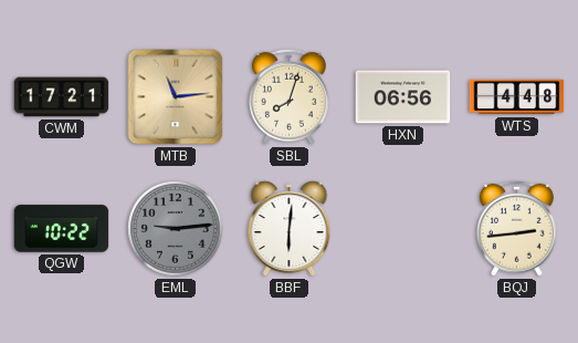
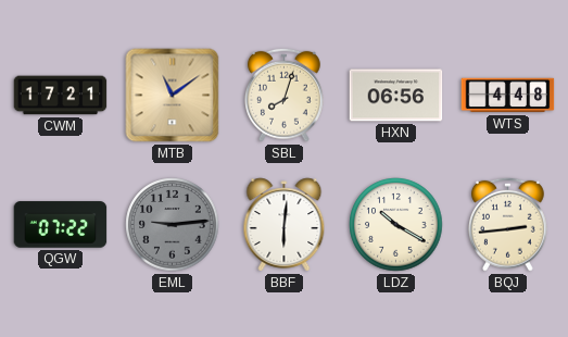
MTB: 11:14 -> 11:09 (173, 96)
QGW: 10:22 -> 07:22 (61, 225)
LDZ: none -> 10:20 (396, 225)
